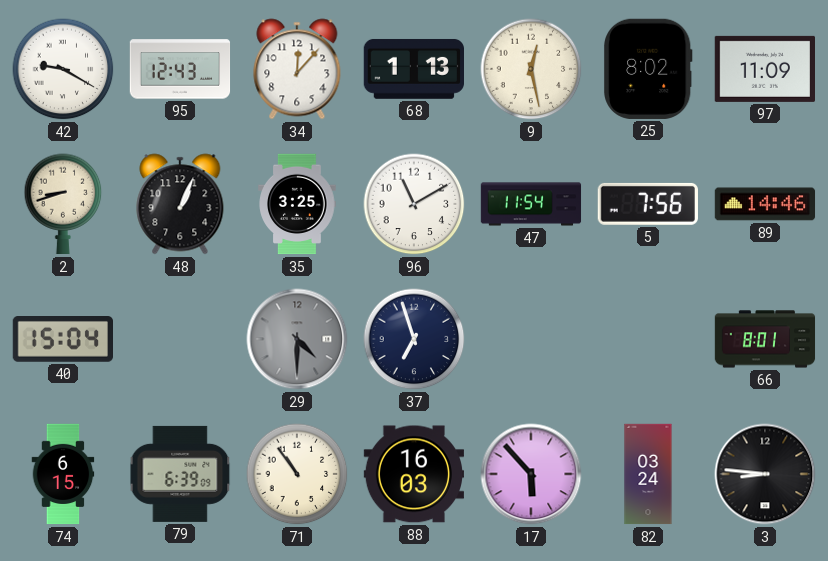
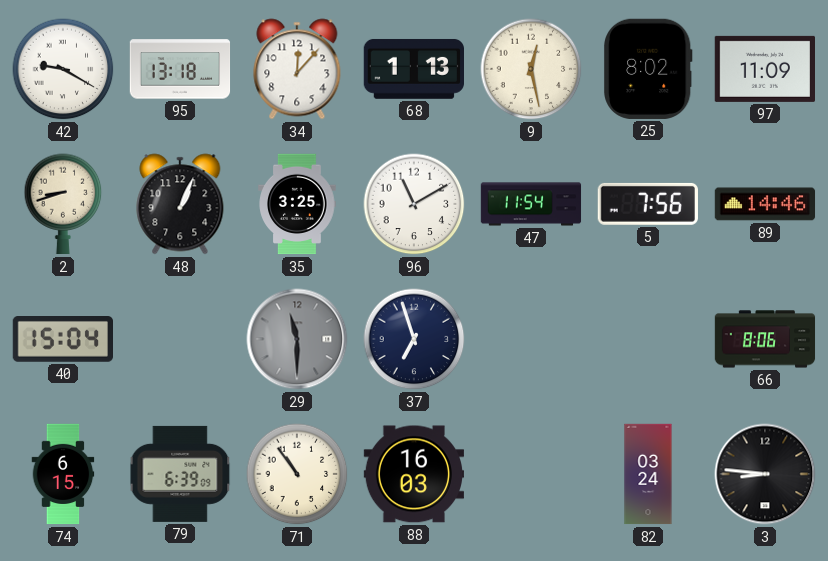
95: 12:43 -> 13:18 (180, 69)
29: 4:30 -> 11:30 (297, 339)
66: 8:01 -> 8:06 (765, 339)
17: 5:53 -> none (531, 474)
